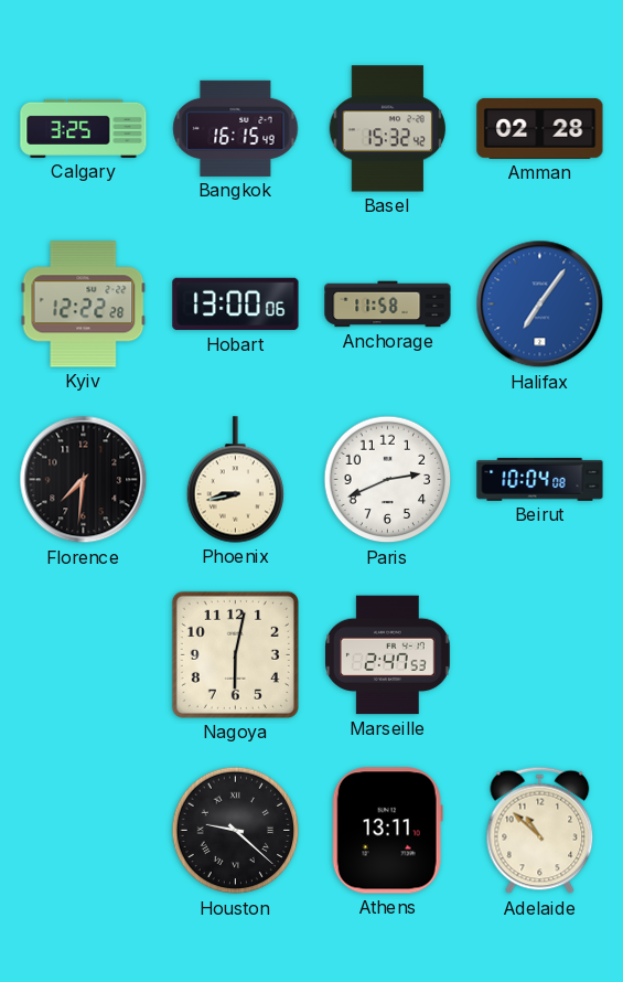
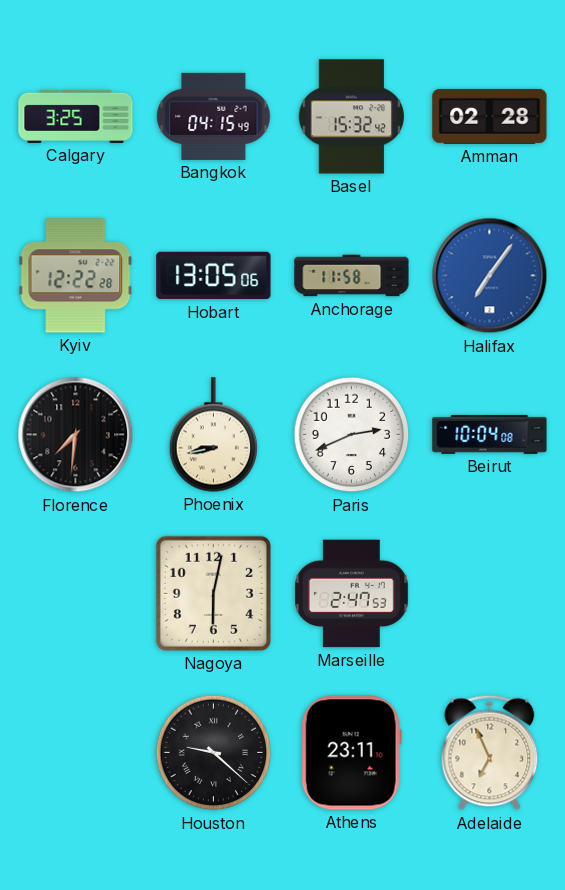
Bangkok: 16:15 -> 04:15 (214, 116)
Hobart: 13:00 -> 13:05 (214, 276)
Athens: 13:11 -> 23:11 (351, 753)
Adelaide: 10:52 -> 6:56 (490, 753)
